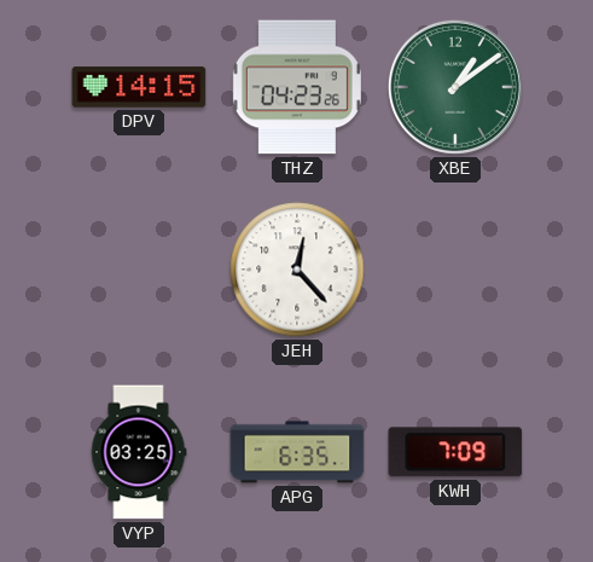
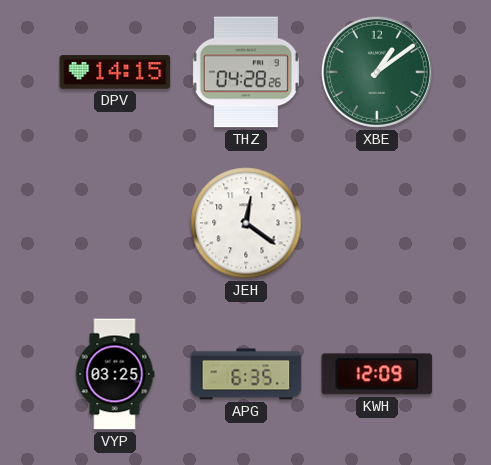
THZ: 04:23 -> 04:28 (246, 72)
JEH: 12:23 -> 12:21 (246, 223)
KWH: 7:09 -> 12:09 (377, 374)
